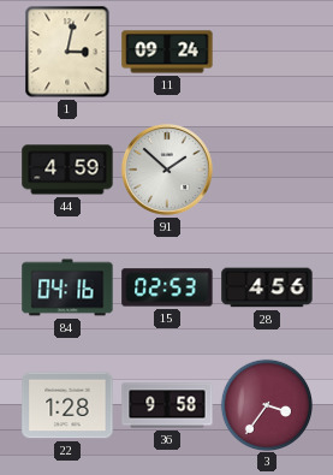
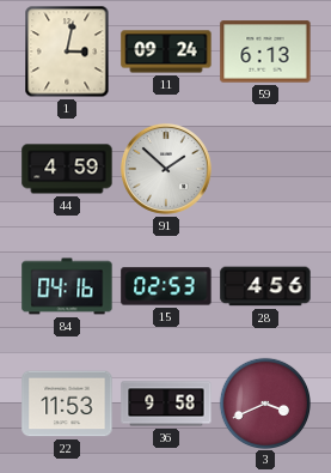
59: none -> 6:13 (265, 51)
22: 1:28 -> 11:53 (67, 404)
3: 3:36 -> 3:41 (264, 402)
